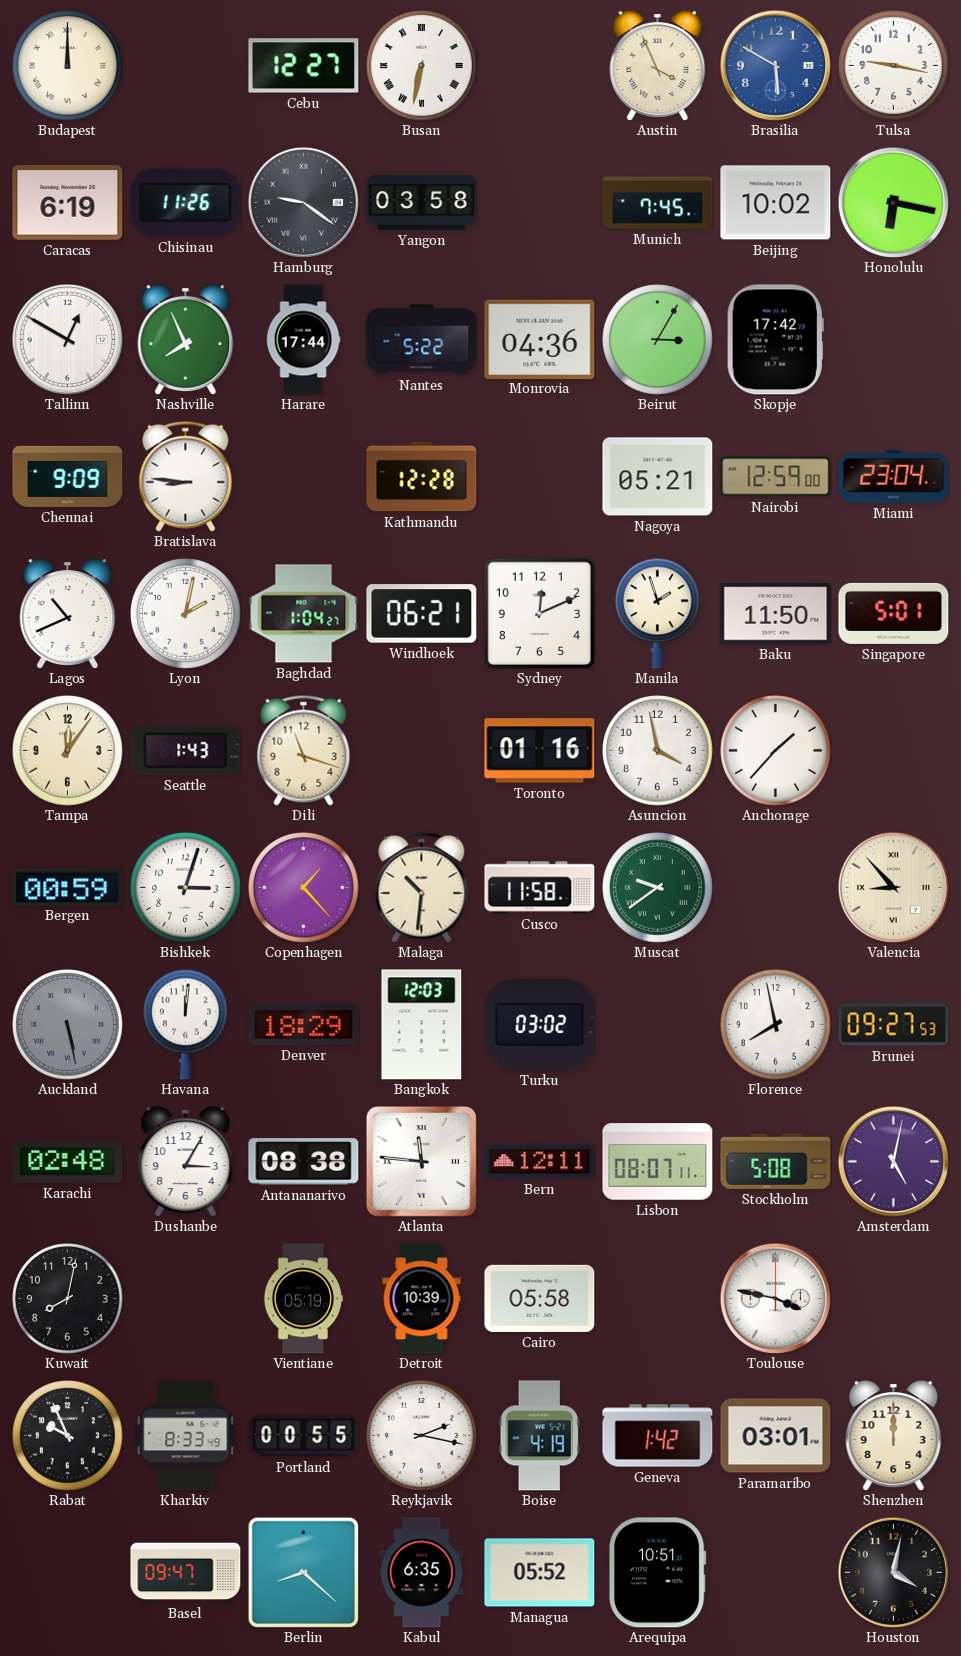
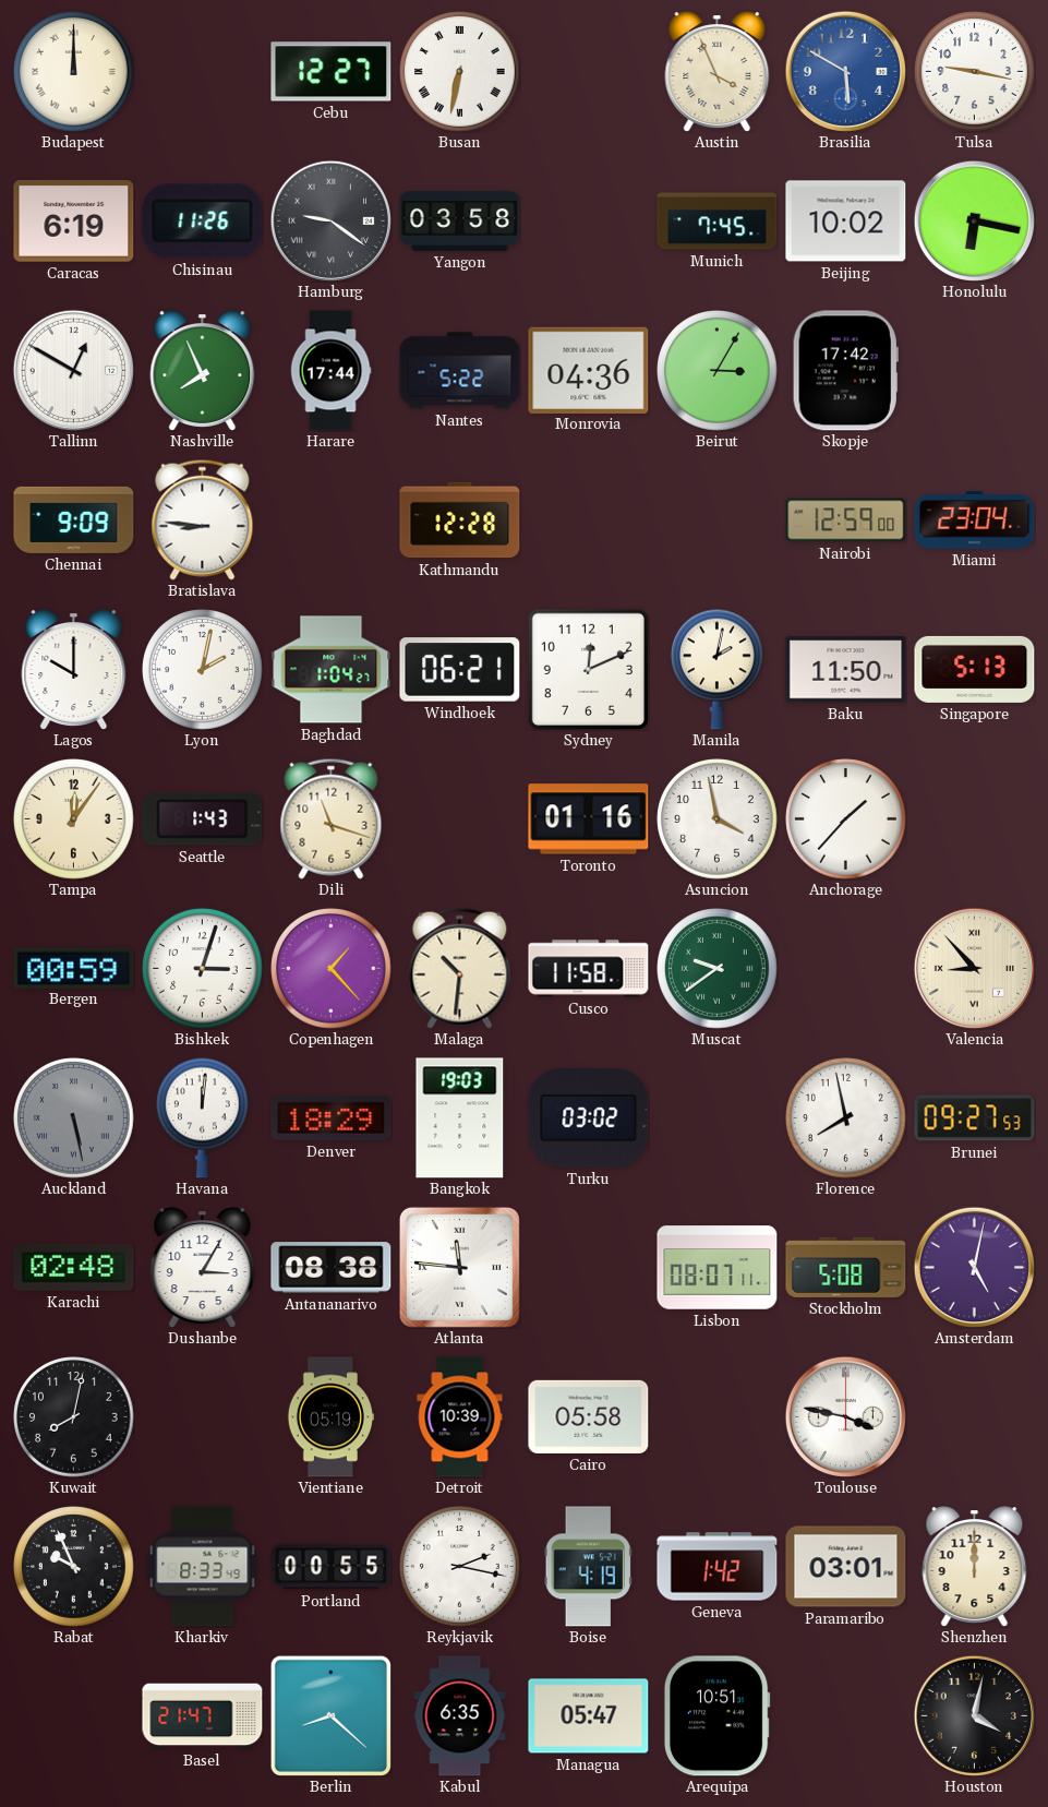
Nagoya: 05:21 -> none (658, 477)
Lagos: 10:41 -> 10:00 (74, 670)
Manila: 1:57 -> 2:02 (718, 669)
Singapore: 5:01 -> 5:13 (975, 669)
Bangkok: 12:03 -> 19:03 (460, 1118)
Bern: 12:11 -> none (540, 1162)
Basel: 09:47 -> 21:47 (203, 1716)
Managua: 05:52 -> 05:47 (589, 1716)
